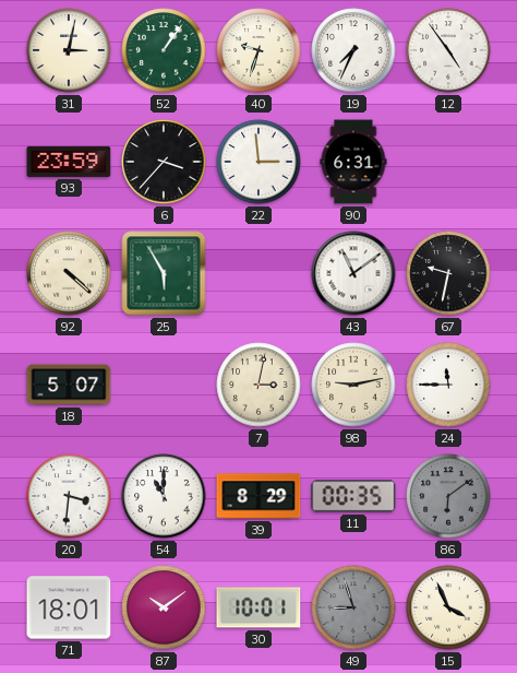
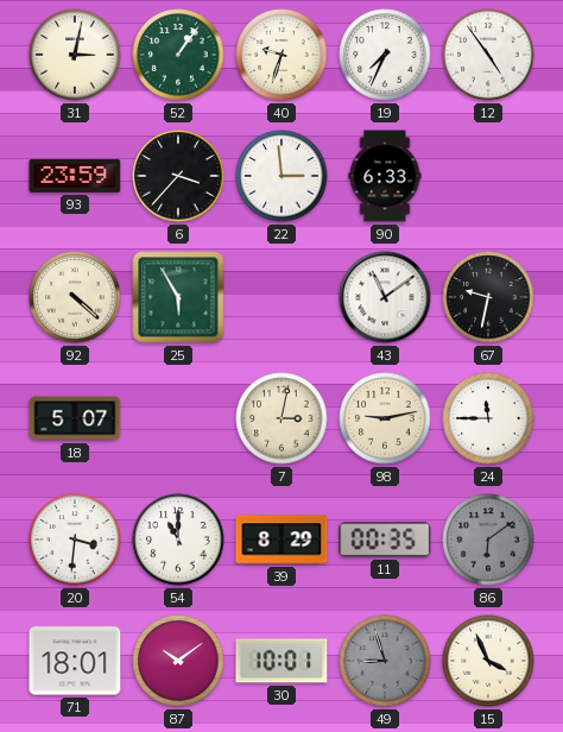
90: 6:31 -> 6:33 (385, 176)
